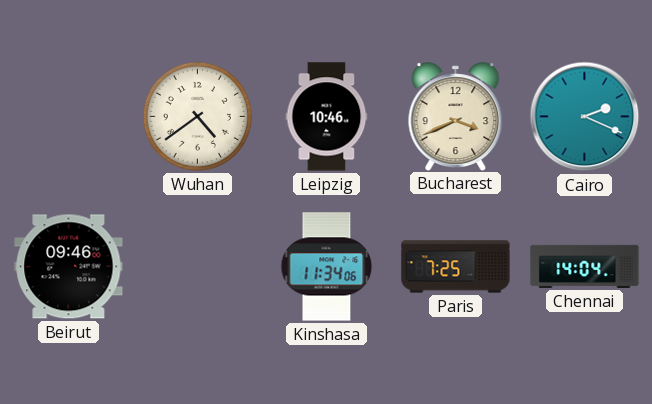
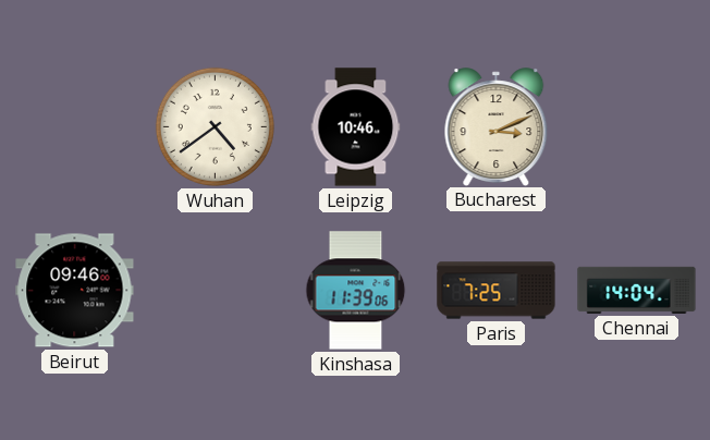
Bucharest: 3:41 -> 3:11 (497, 126)
Cairo: 2:19 -> none (585, 117)
Kinshasa: 11:34 -> 11:39 (356, 291)
